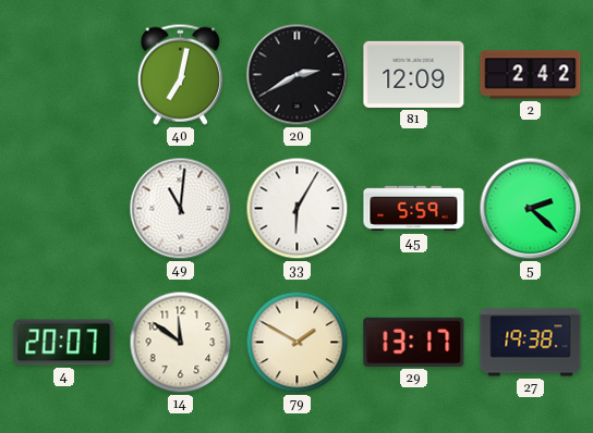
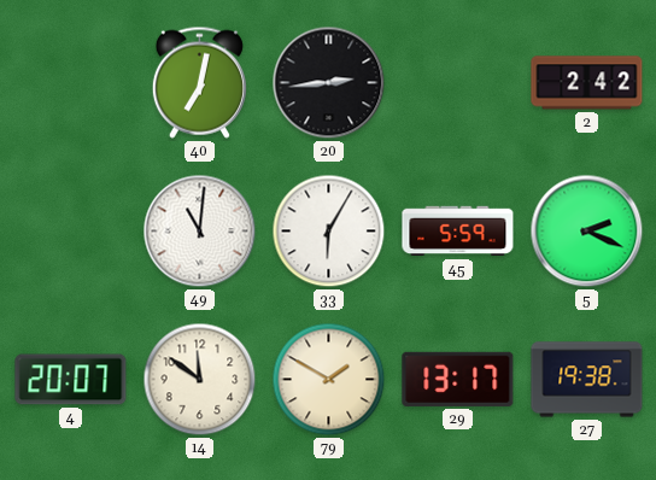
20: 2:40 -> 2:44 (329, 83)
81: 12:09 -> none (414, 74)
5: 2:22 -> 2:19 (587, 232)
